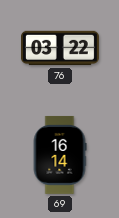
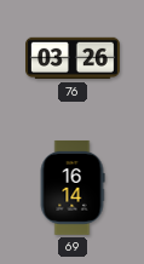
76: 03:22 -> 03:26 (74, 58)
